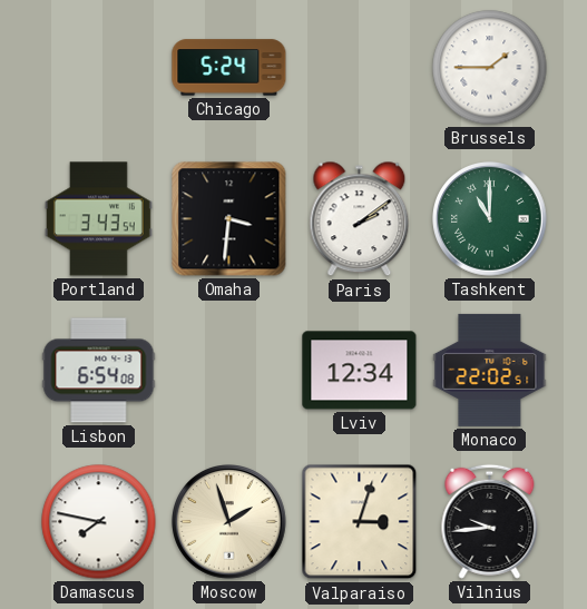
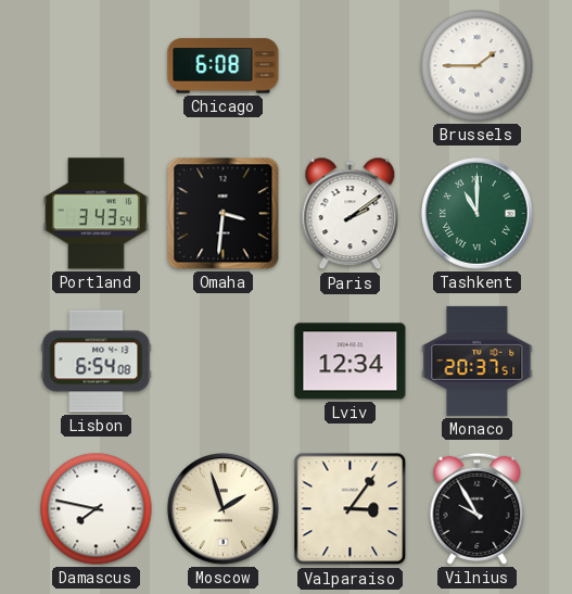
Chicago: 5:24 -> 6:08 (224, 66)
Monaco: 22:02 -> 20:37 (478, 361)
Valparaiso: 3:03 -> 3:06 (351, 509)
Vilnius: 9:44 -> 9:55 (478, 508)
